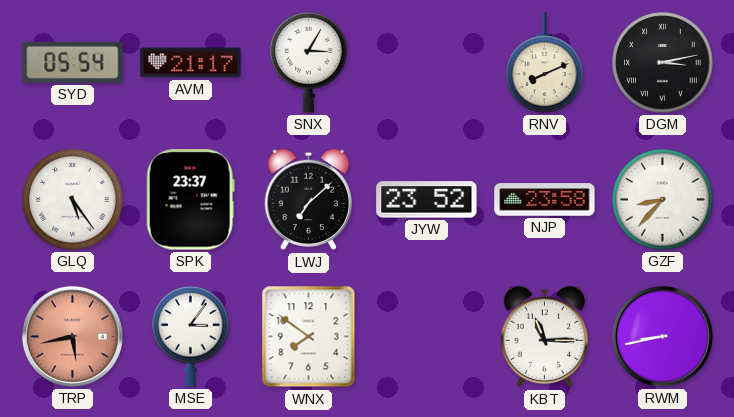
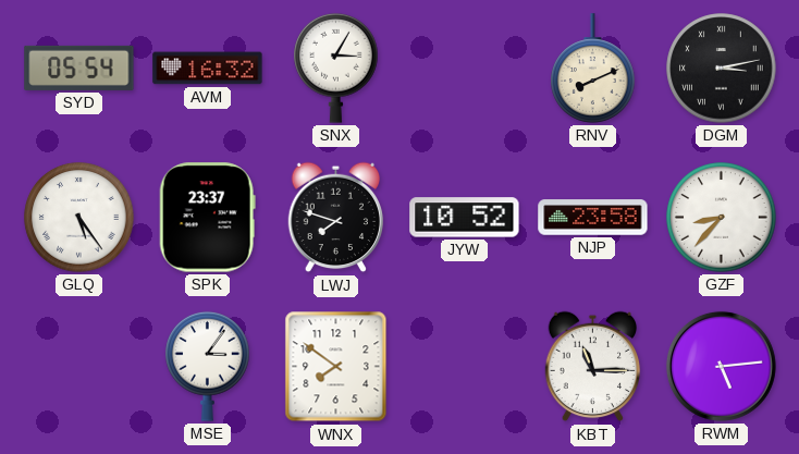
AVM: 21:17 -> 16:32 (208, 69)
LWJ: 7:08 -> 7:48 (336, 218)
JYW: 23:52 -> 10:52 (465, 218)
TRP: 5:43 -> none (72, 336)
RWM: 8:43 -> 5:14 (721, 366)
